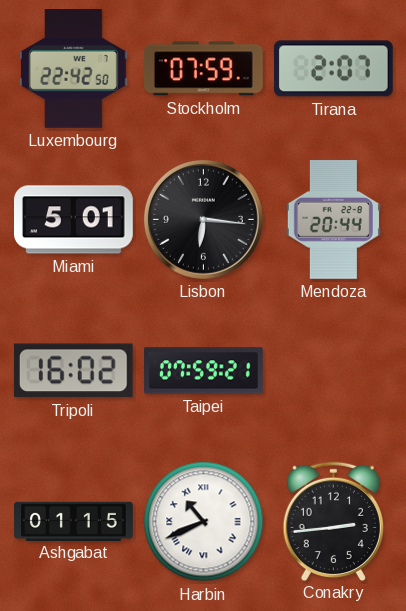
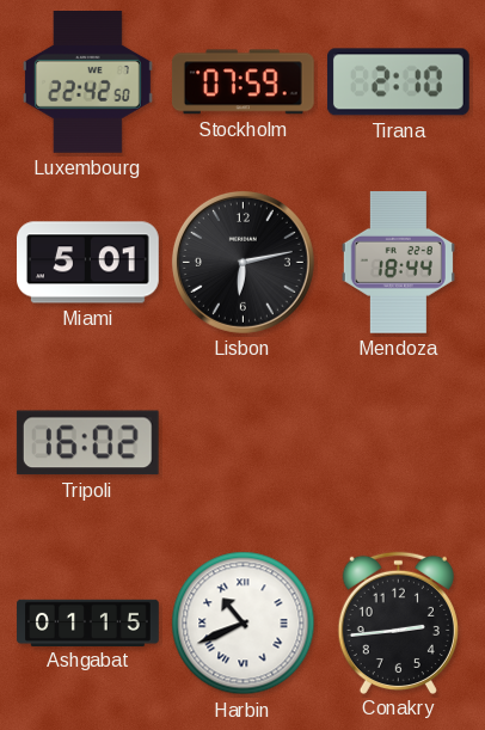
Tirana: 2:07 -> 2:10 (398, 82)
Lisbon: 6:16 -> 6:13 (242, 262)
Mendoza: 20:44 -> 18:44 (398, 263)
Taipei: 07:59 -> none (204, 371)
